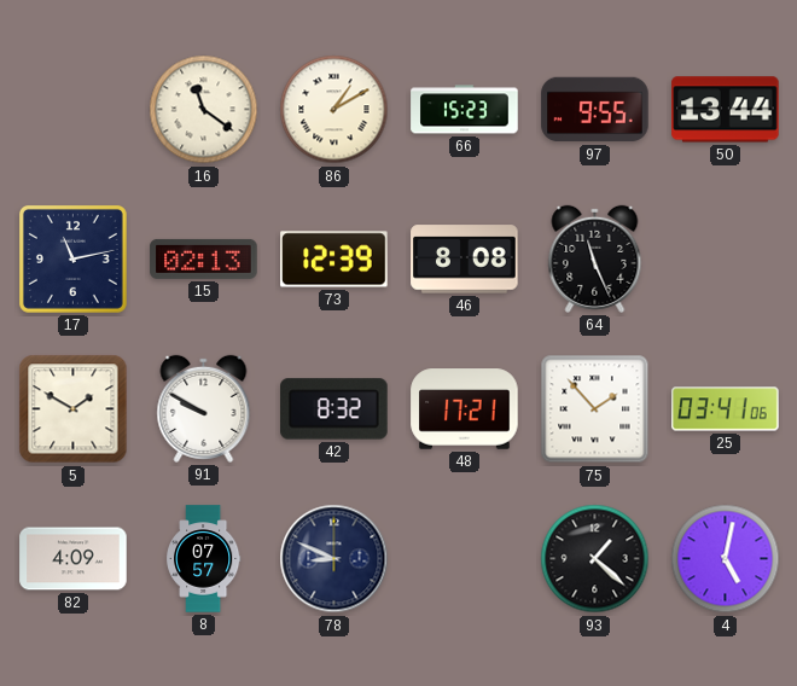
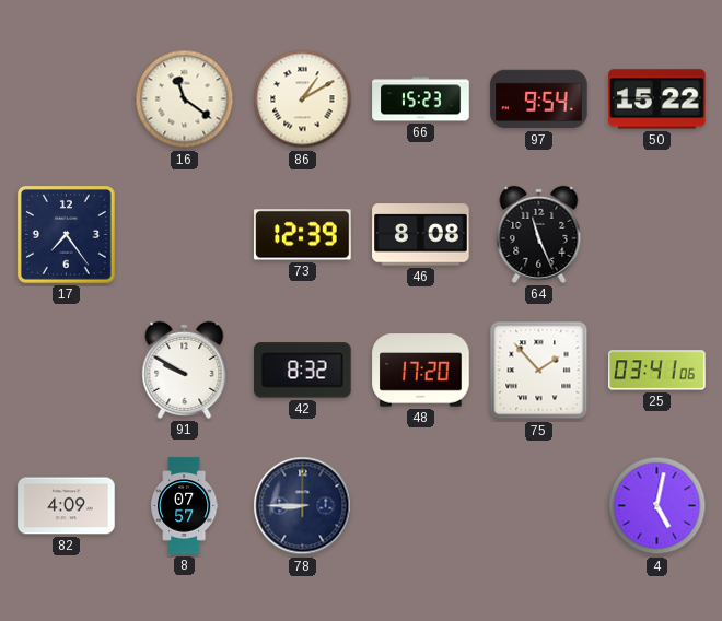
97: 9:55 -> 9:54 (539, 99)
50: 13:44 -> 15:22 (657, 99)
17: 11:13 -> 7:24 (66, 234)
15: 02:13 -> none (204, 258)
5: 1:50 -> none (74, 409)
48: 17:21 -> 17:20 (421, 371)
78: 8:49 -> 8:45 (303, 506)
93: 1:22 -> none (595, 559)
